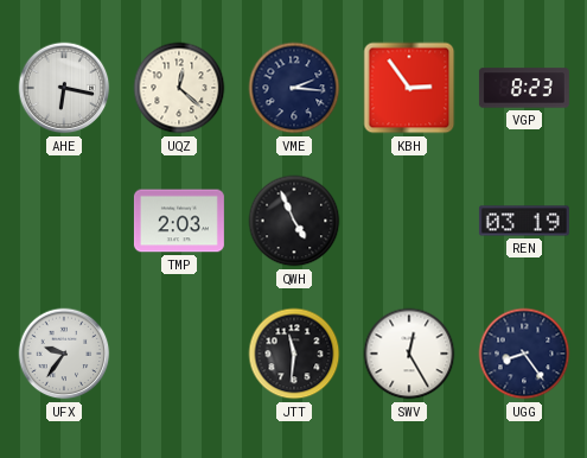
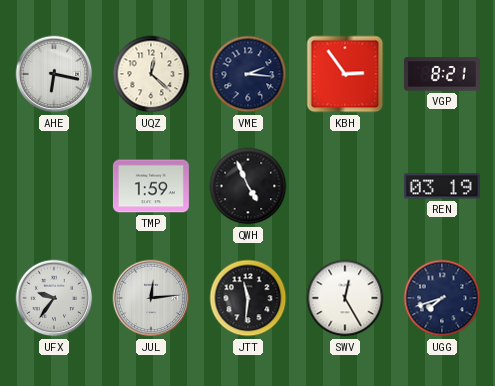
VGP: 8:23 -> 8:21 (442, 74)
TMP: 2:03 -> 1:59 (151, 186)
JUL: none -> 12:14 (151, 298)
UGG: 8:24 -> 7:42 (442, 298)
